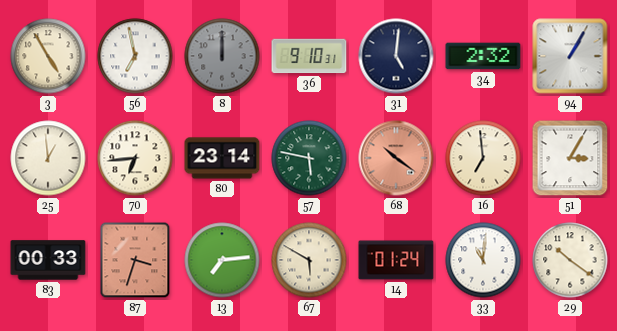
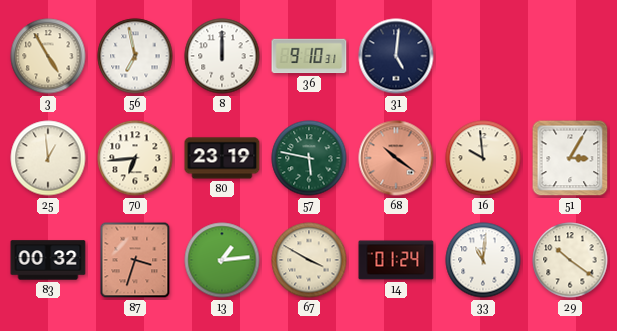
8 dial: grey -> white (222, 56)
34: 2:32 -> none (483, 56)
94: 1:05 -> none (570, 56)
80: 23:14 -> 23:19 (222, 158)
16: 6:59 -> 9:59 (483, 158)
83: 00:33 -> 00:32 (48, 260)
13: 7:14 -> 1:14 (222, 260)
67: 5:50 -> 3:50 (309, 260)
